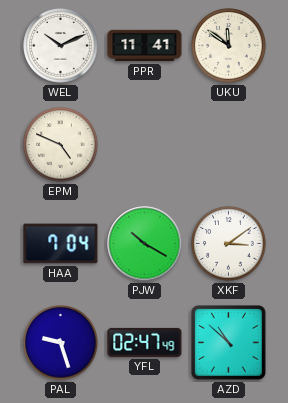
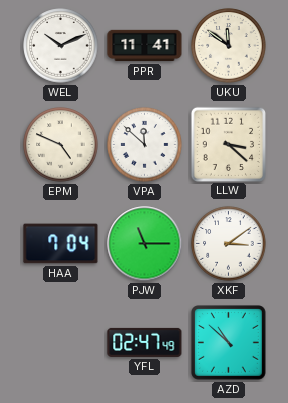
VPA: none -> 11:52 (145, 145)
LLW: none -> 3:22 (228, 144)
PJW: 10:20 -> 11:15 (145, 244)
PAL: 9:27 -> none (61, 343)
